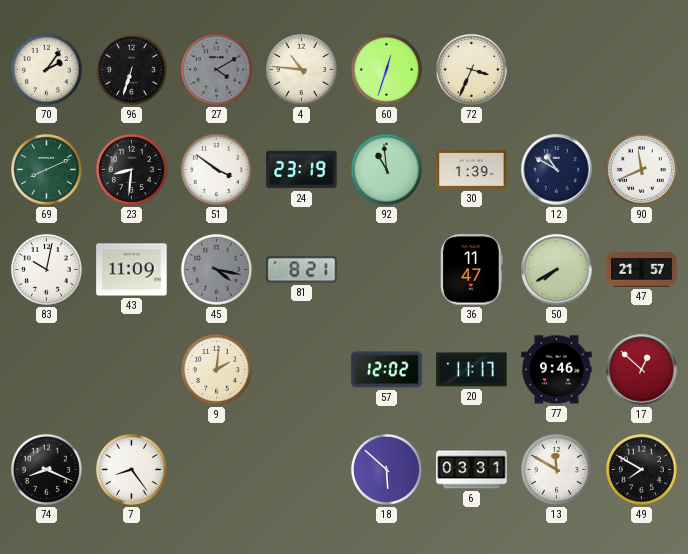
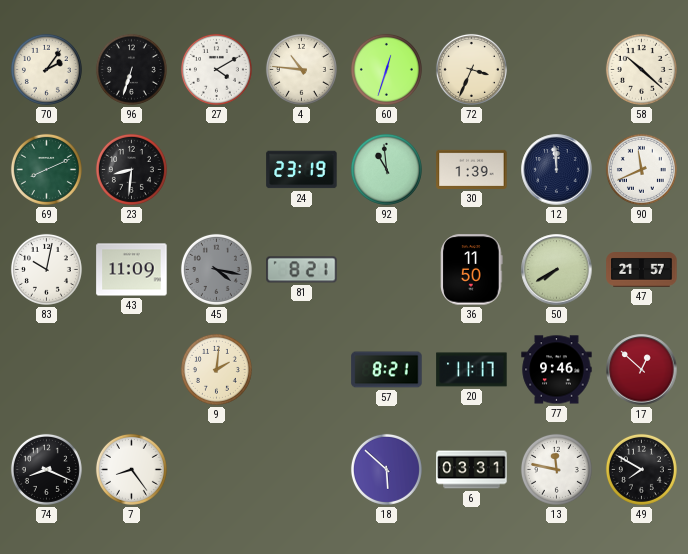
27 dial: grey -> white (216, 69)
58: none -> 10:22 (641, 69)
51: 3:51 -> none (216, 169)
12: 10:50 -> 11:59 (557, 170)
36: 11:47 -> 11:50 (472, 270)
57: 12:02 -> 8:21 (387, 370)
13: 11:50 -> 11:47 (556, 469)
